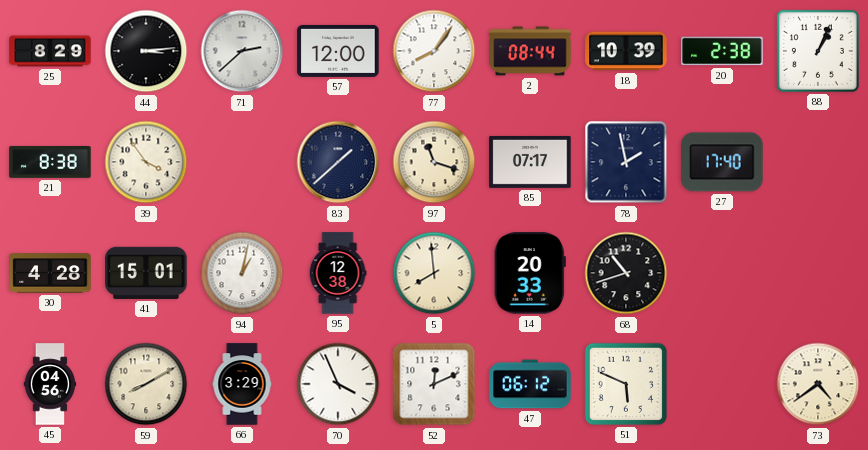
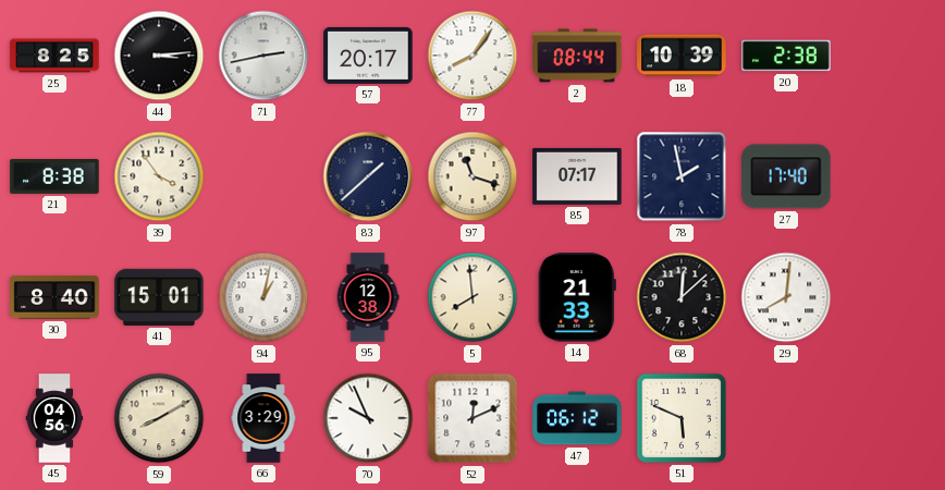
25: 8:29 -> 8:25 (54, 56)
71: 2:38 -> 2:43 (263, 56)
57: 12:00 -> 20:17 (368, 56)
88: 1:04 -> none (818, 51)
30: 4:28 -> 8:40 (54, 297)
14: 20:33 -> 21:33 (577, 297)
68: 10:42 -> 12:08 (682, 297)
29: none -> 8:01 (786, 297)
70: 3:56 -> 9:56 (368, 418)
73: 4:39 -> none (818, 384)
